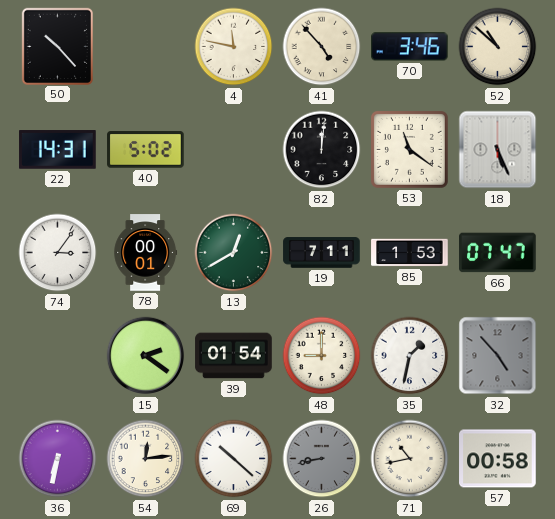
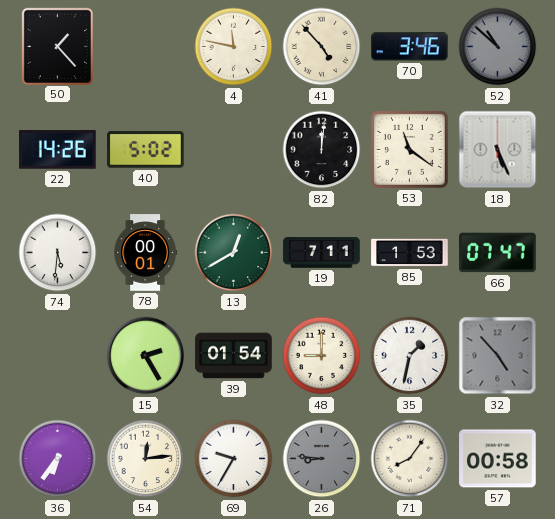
50: 10:23 -> 1:23 (57, 46)
52 dial: cream -> grey (498, 47)
22: 14:31 -> 14:26 (58, 150)
74: 3:06 -> 5:31 (58, 253)
15: 2:21 -> 2:25 (146, 356)
36: 6:32 -> 6:36 (58, 459)
69: 10:22 -> 9:35 (234, 459)
26: 8:43 -> 8:46 (322, 459)
71: 10:43 -> 8:06 (410, 459)
